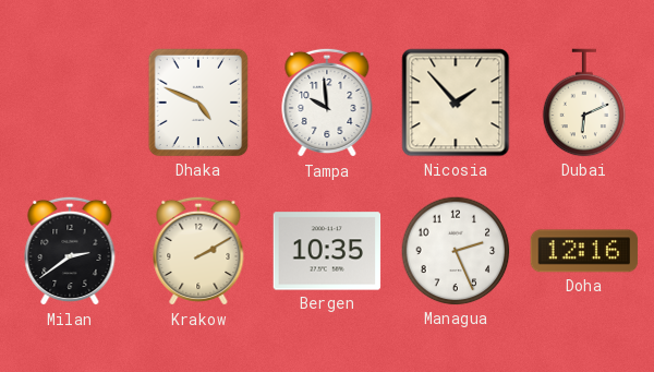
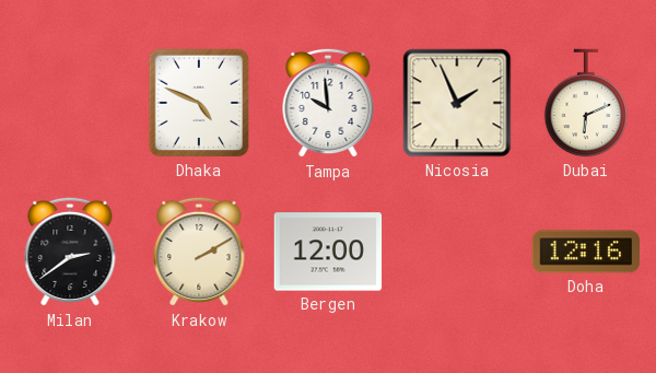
Nicosia: 1:53 -> 1:56 (457, 103)
Bergen: 10:35 -> 12:00 (328, 252)
Managua: 2:26 -> none (456, 251)
